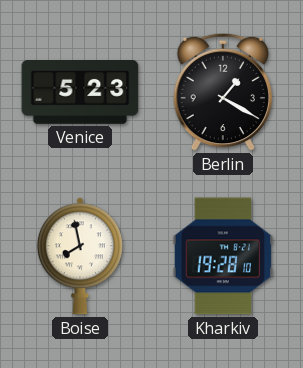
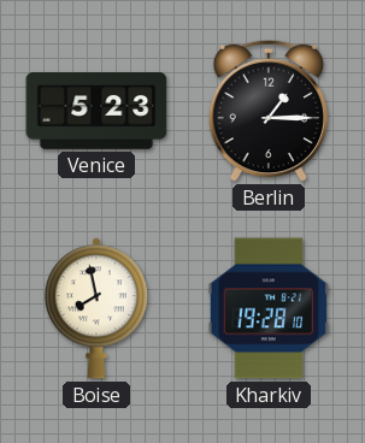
Berlin: 1:20 -> 1:15 (269, 111)
